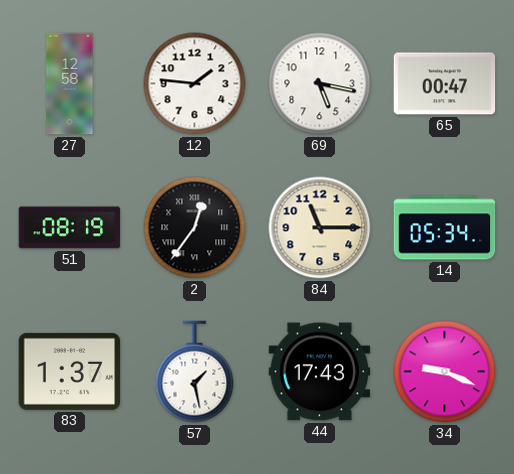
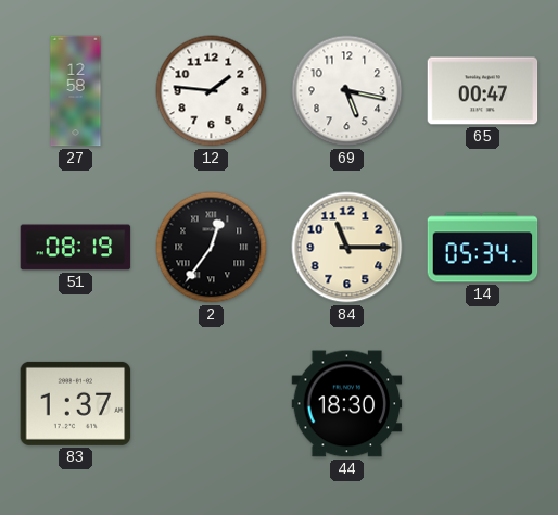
57: 1:28 -> none (195, 372)
44: 17:43 -> 18:30 (347, 404)
34: 9:19 -> none (445, 372)
